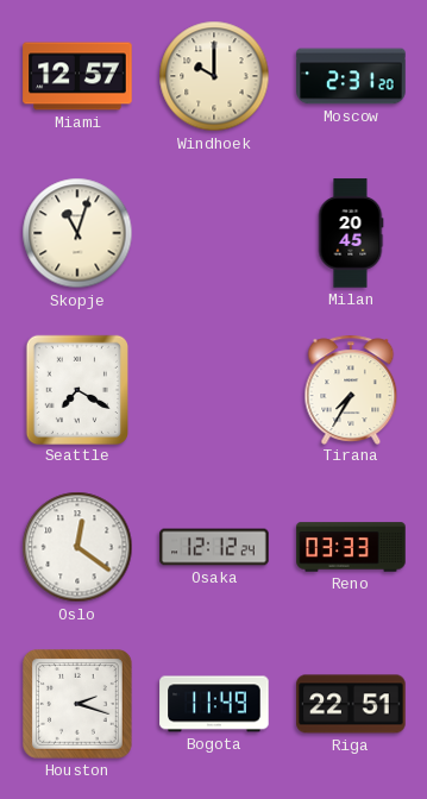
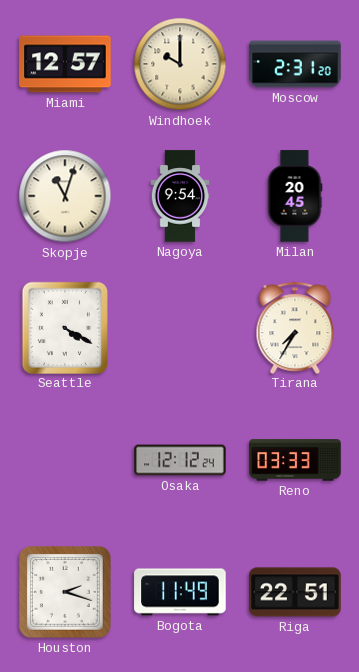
Nagoya: none -> 9:54 (180, 196)
Seattle: 7:20 -> 4:20 (64, 327)
Oslo: 12:21 -> none (77, 547)
